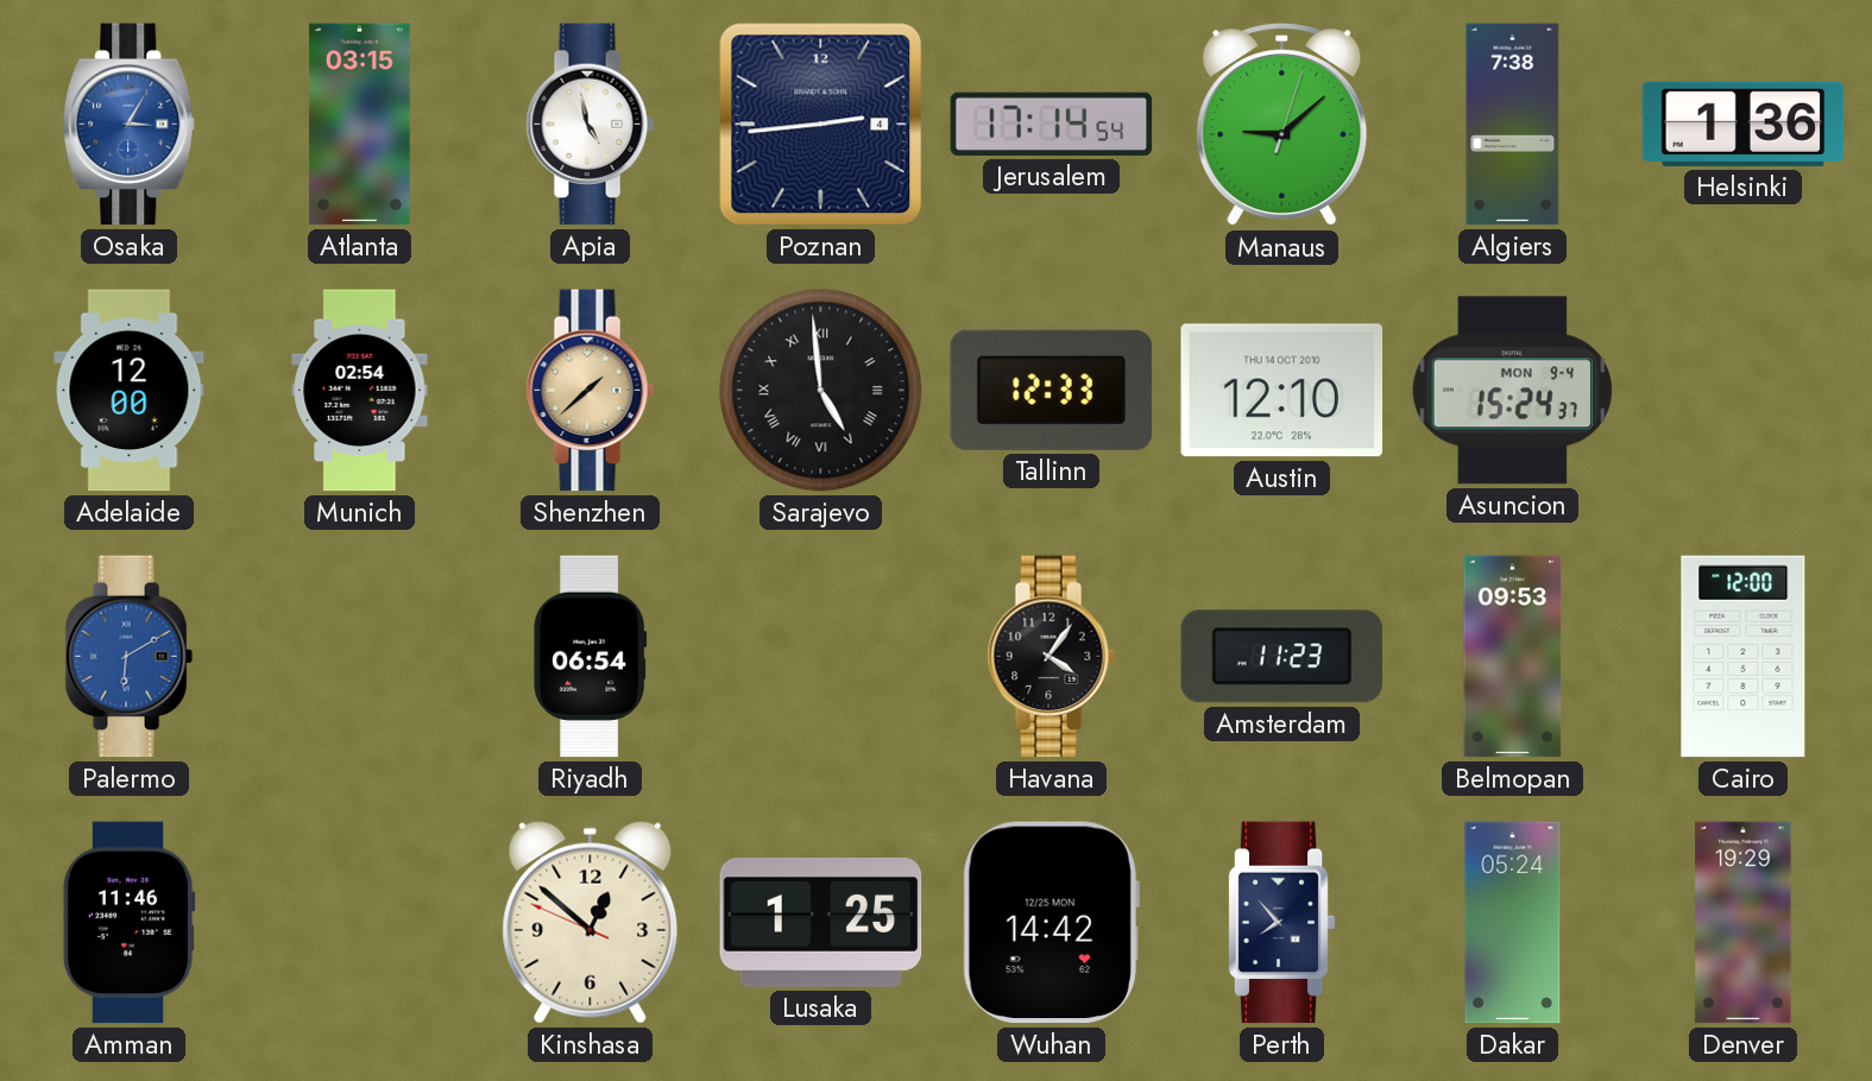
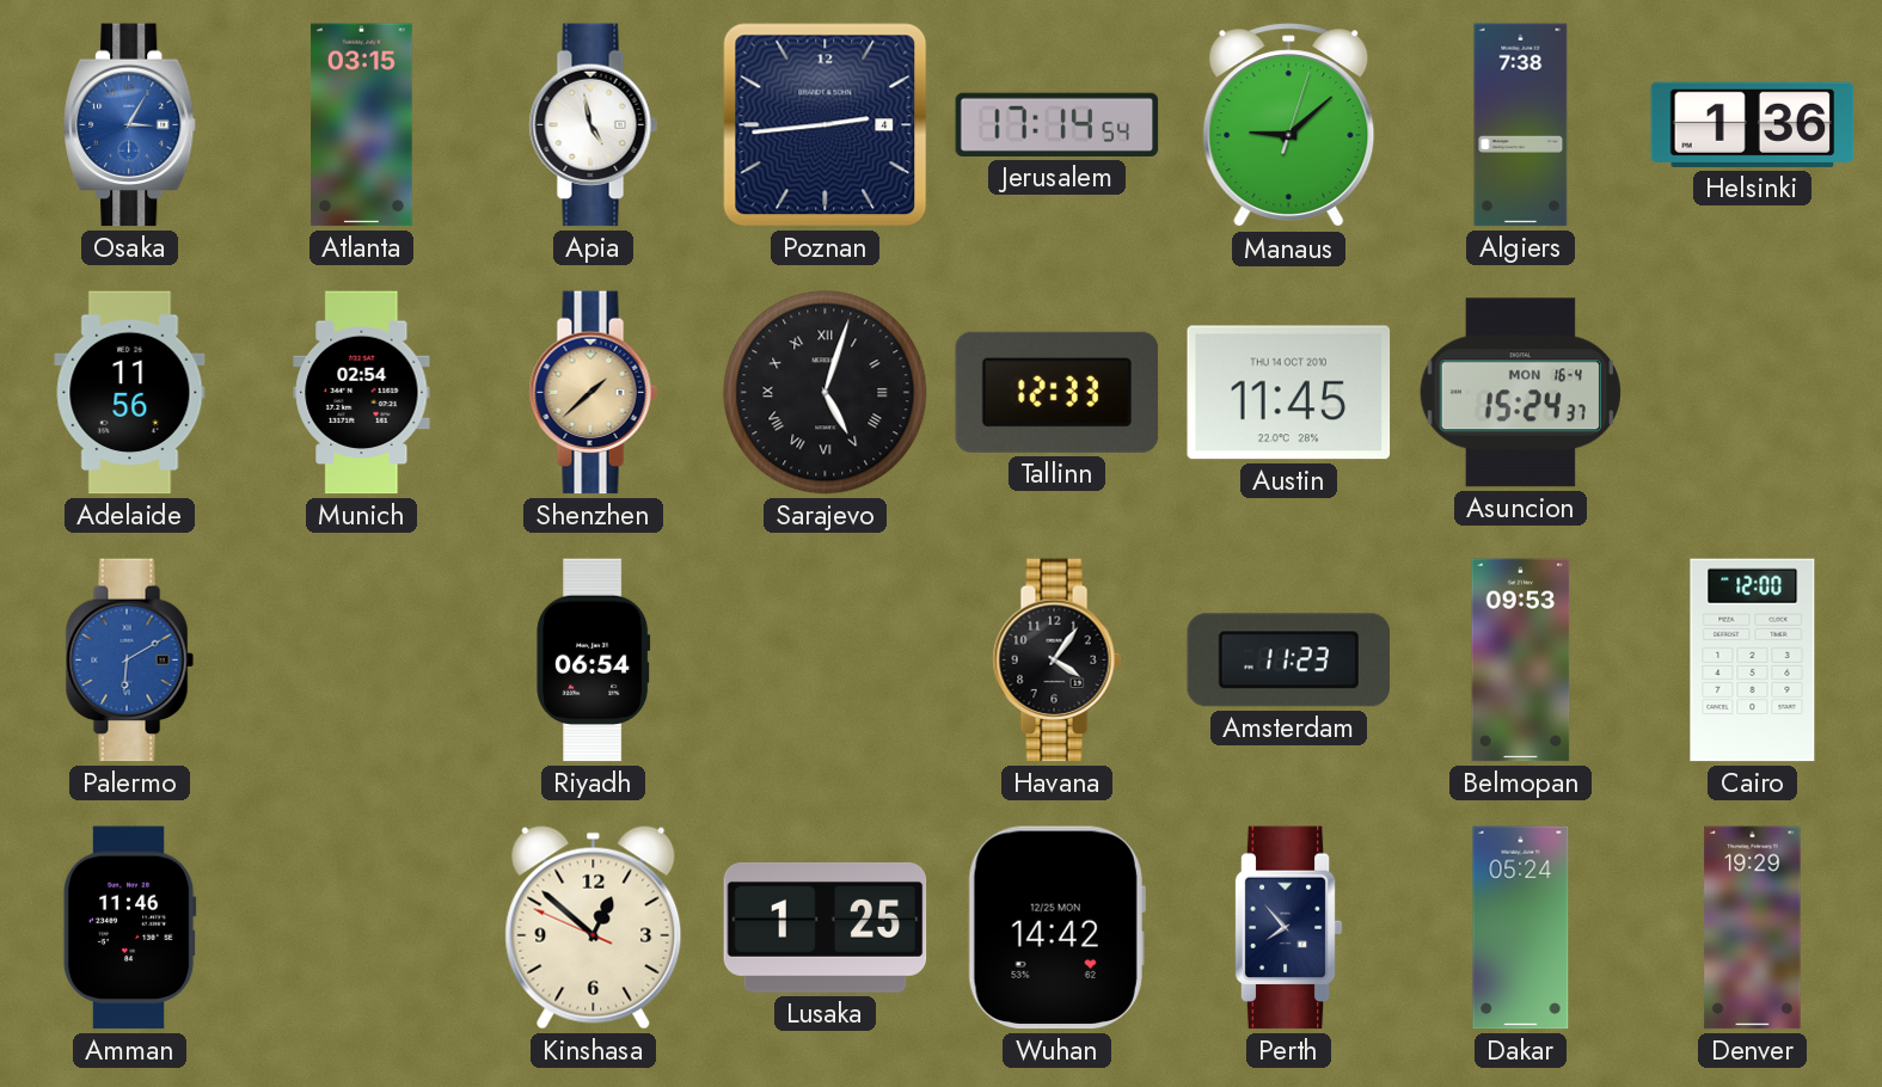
Adelaide: 12:00 -> 11:56 (130, 393)
Sarajevo: 4:59 -> 5:03 (826, 393)
Austin: 12:10 -> 11:45 (1289, 393)
Asuncion date: MON 9-4 -> MON 16-4 (1520, 393)
